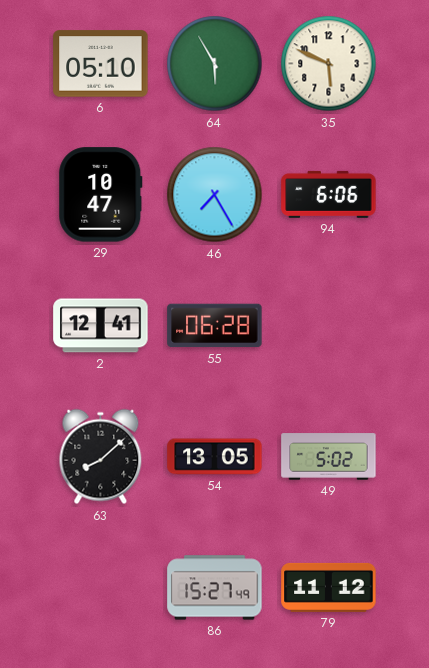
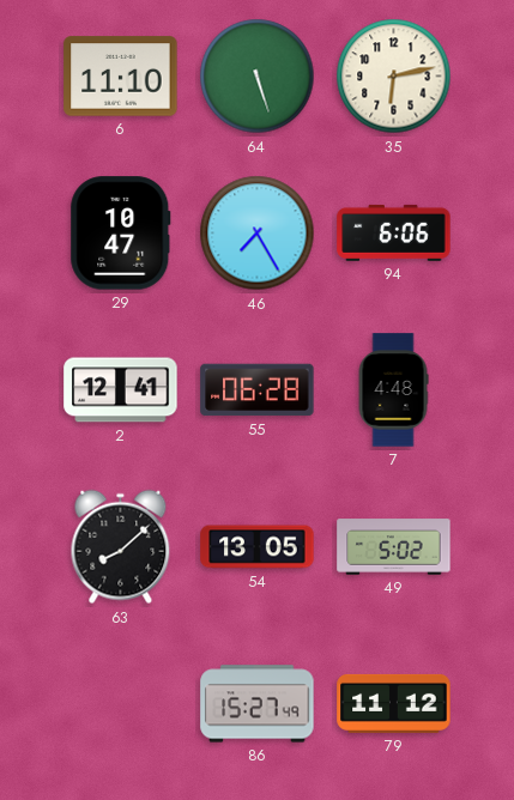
6: 05:10 -> 11:10 (121, 77)
64: 5:55 -> 5:27 (258, 77)
35: 5:49 -> 6:13 (394, 77)
7: none -> 4:48 (393, 390)
